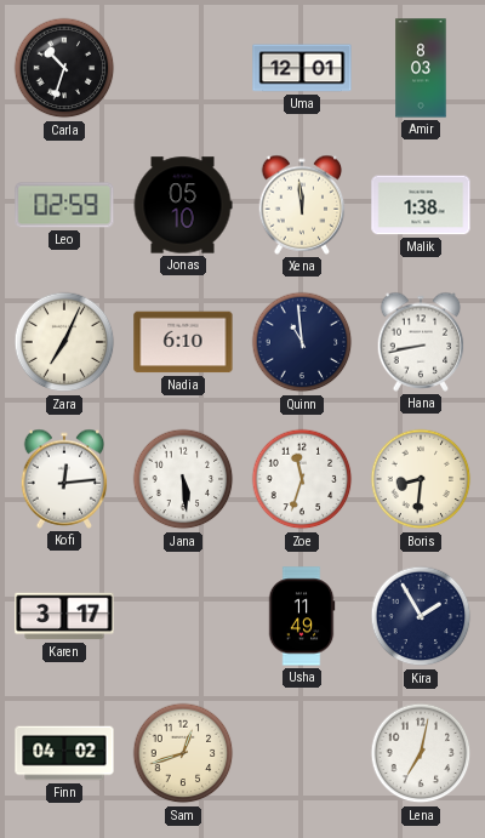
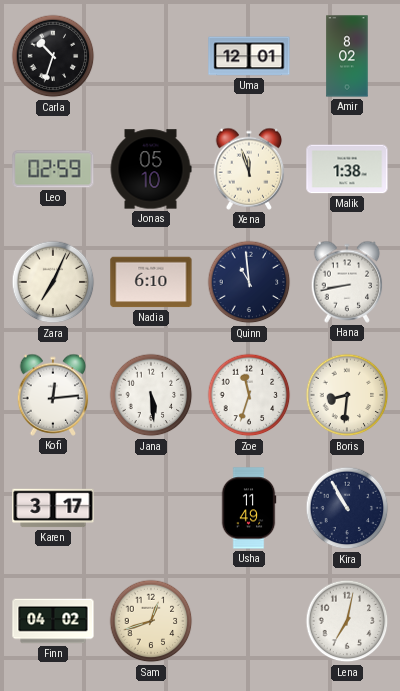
Amir: 8:03 -> 8:02 (347, 56)
Xena: 11:59 -> 11:57 (249, 169)
Kira: 1:55 -> 10:55 (347, 508)
